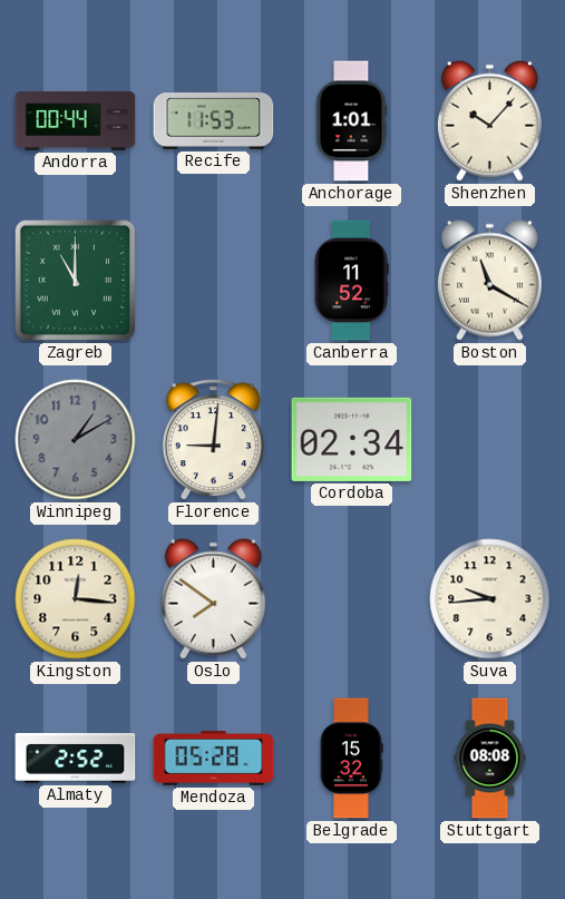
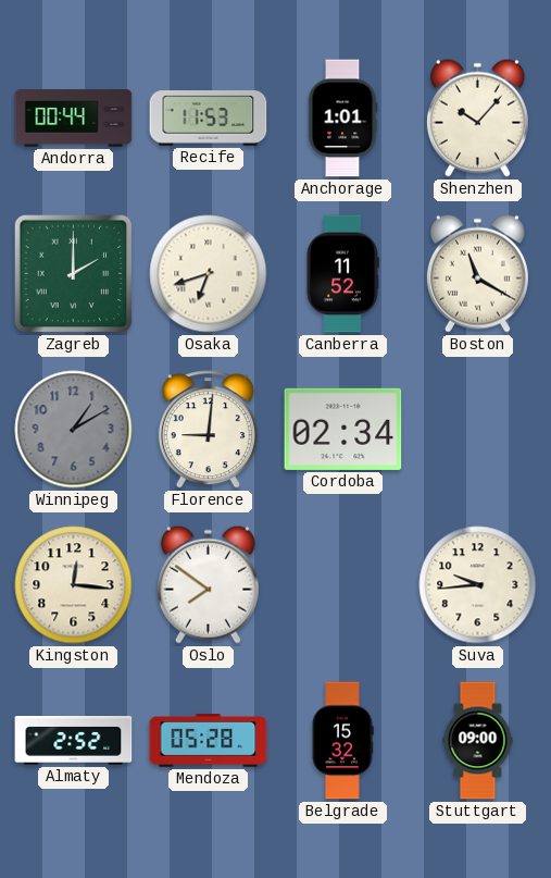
Zagreb: 11:00 -> 2:00 (74, 274)
Osaka: none -> 6:42 (209, 274)
Stuttgart: 08:08 -> 09:00 (478, 741)
